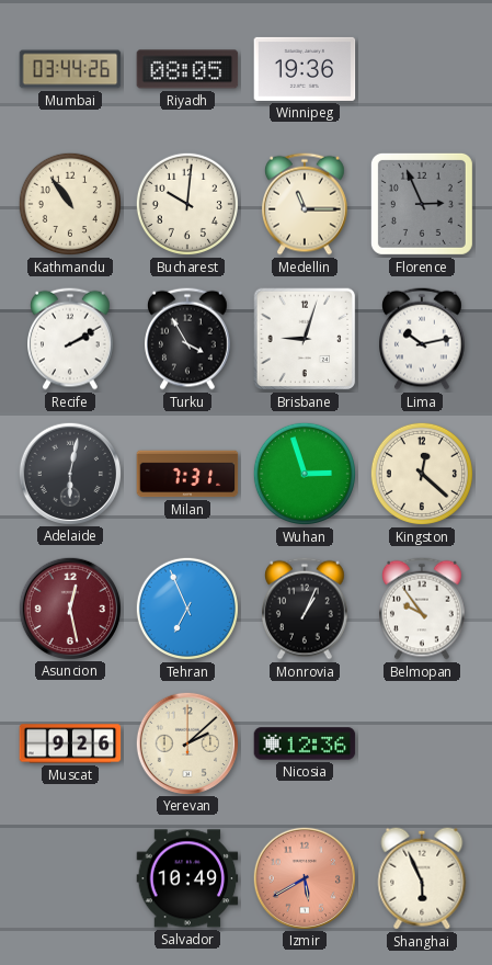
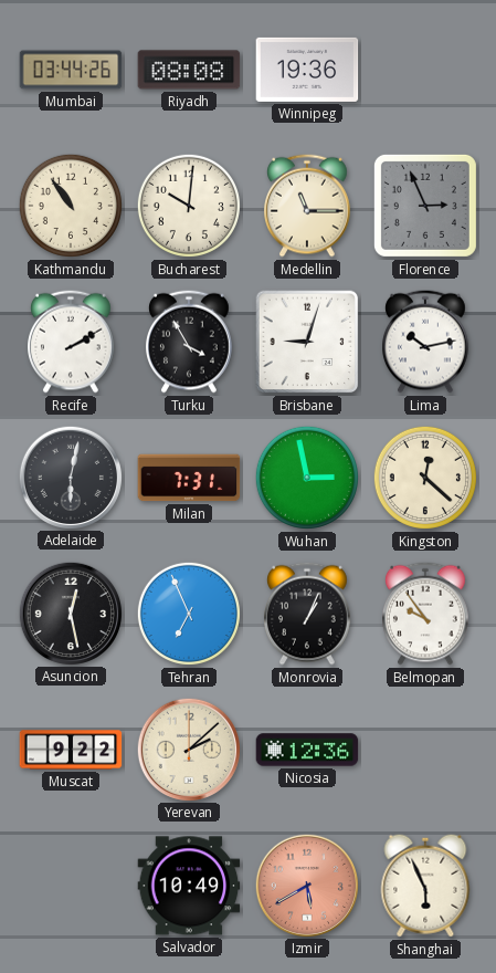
Riyadh: 08:05 -> 08:08 (189, 70)
Wuhan: 2:57 -> 2:58 (307, 478)
Asuncion dial: burgundy -> black (70, 613)
Muscat: 9:26 -> 9:22 (71, 750)
